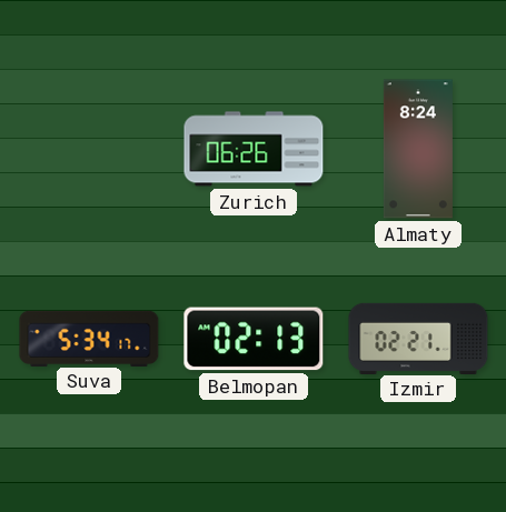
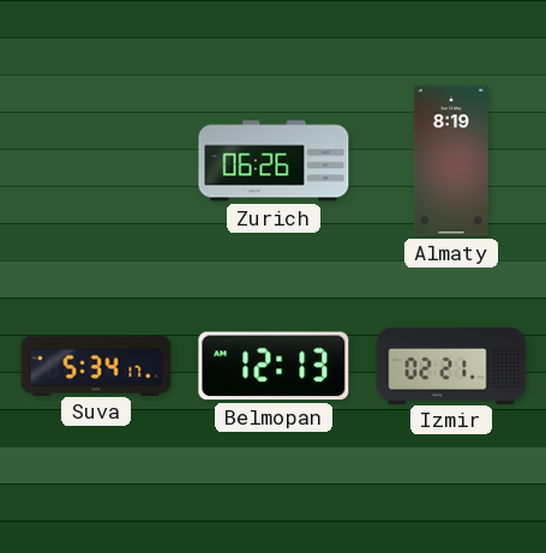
Almaty: 8:24 -> 8:19 (451, 161)
Belmopan: 02:13 -> 12:13 (274, 366)
